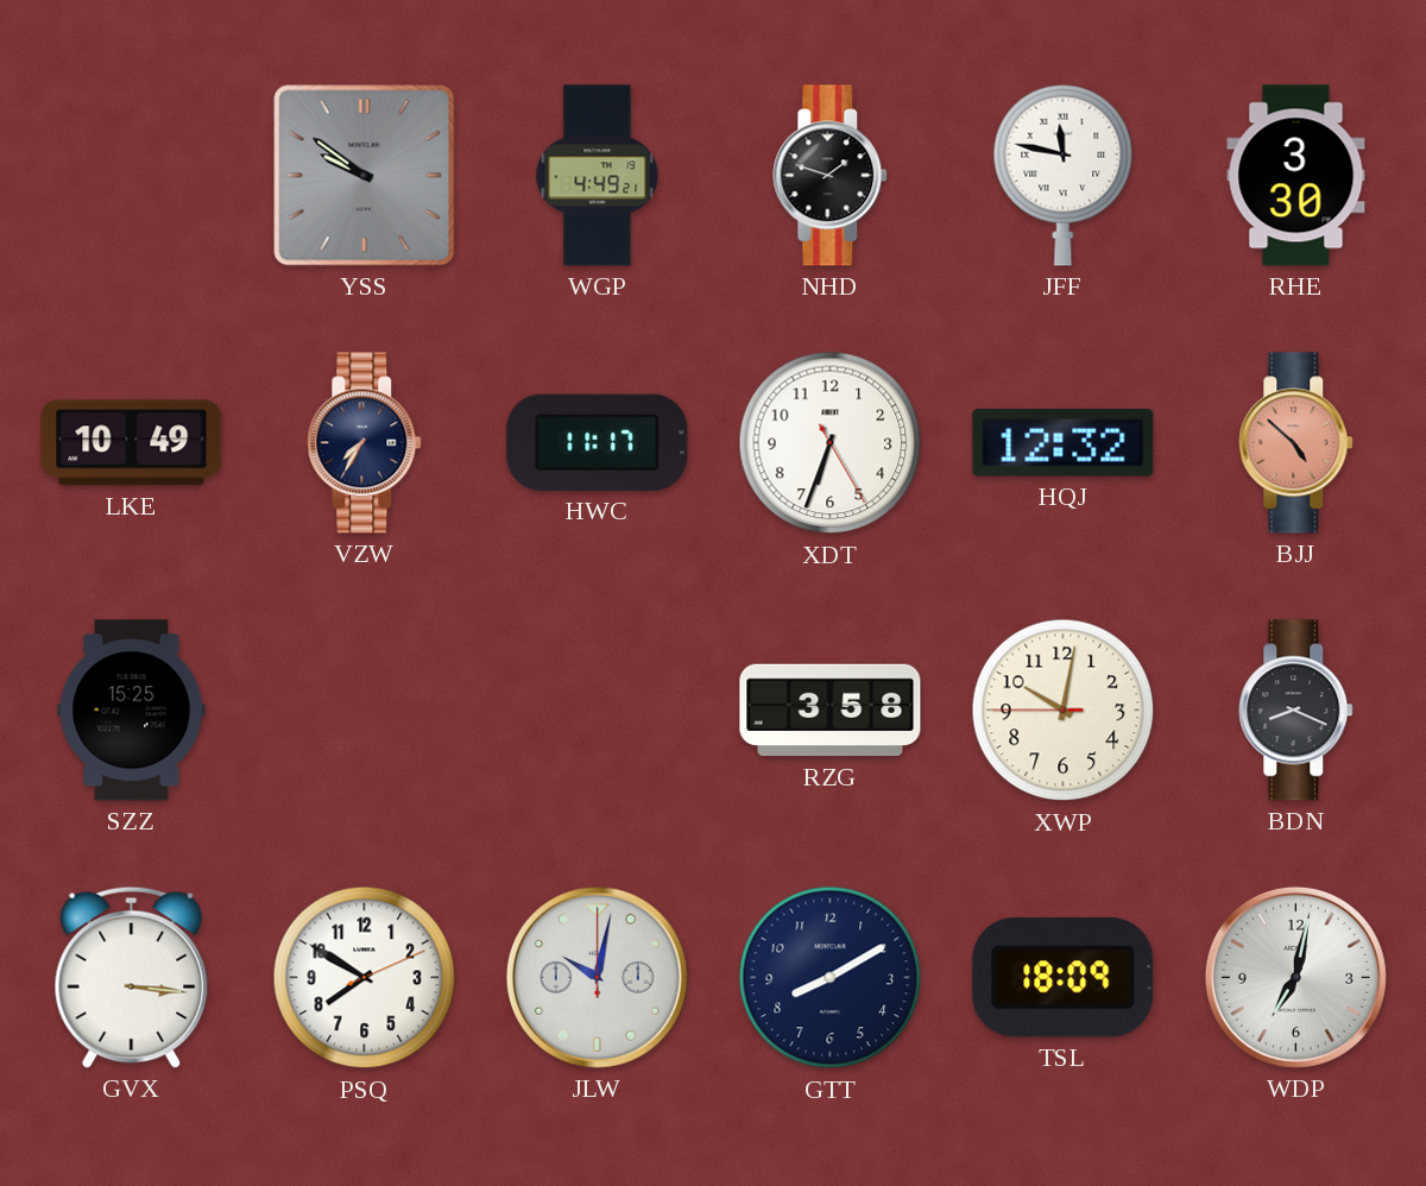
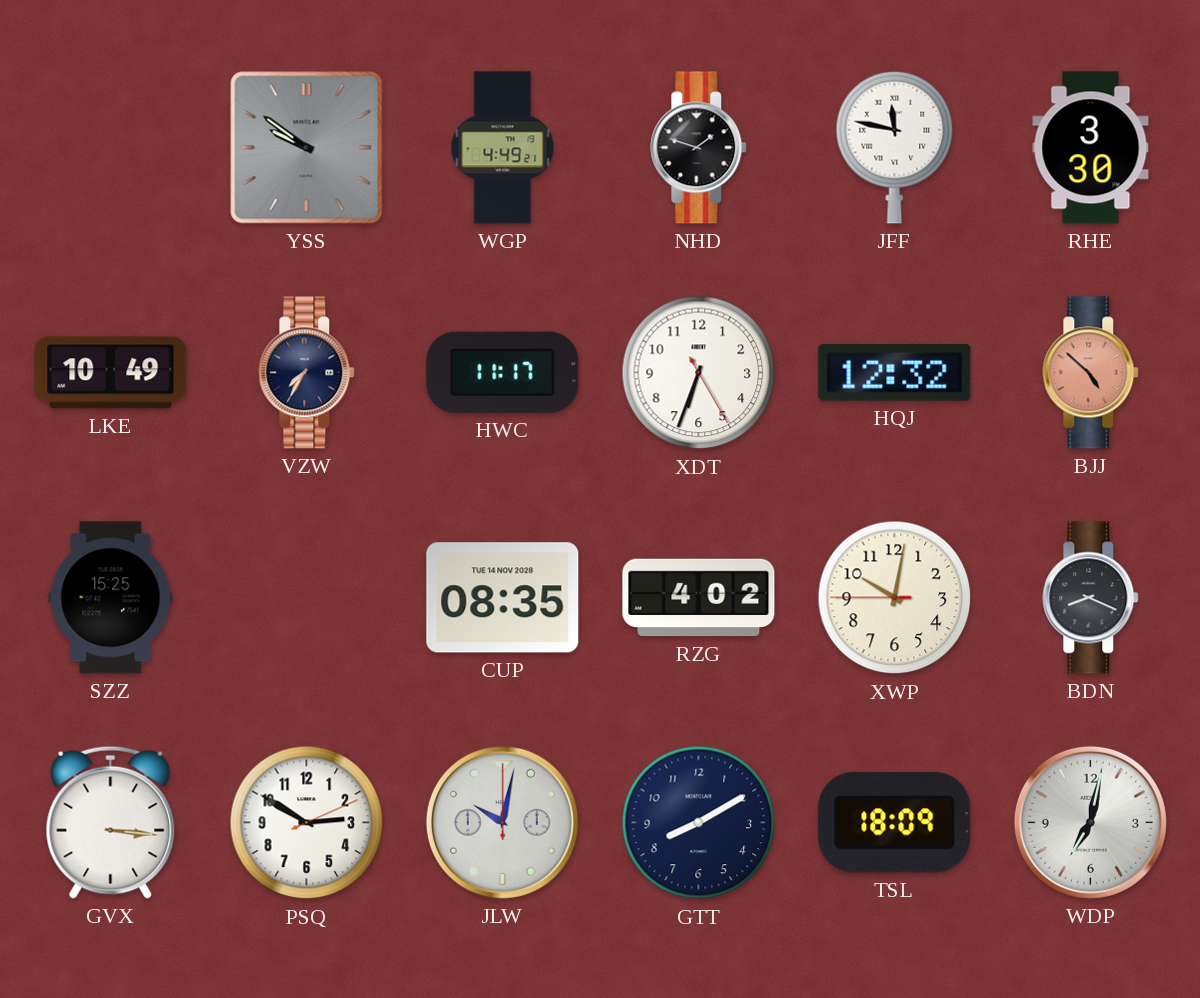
CUP: none -> 08:35 (503, 598)
RZG: 3:58 -> 4:02 (699, 598)
PSQ: 7:50 -> 2:50 (307, 823)
